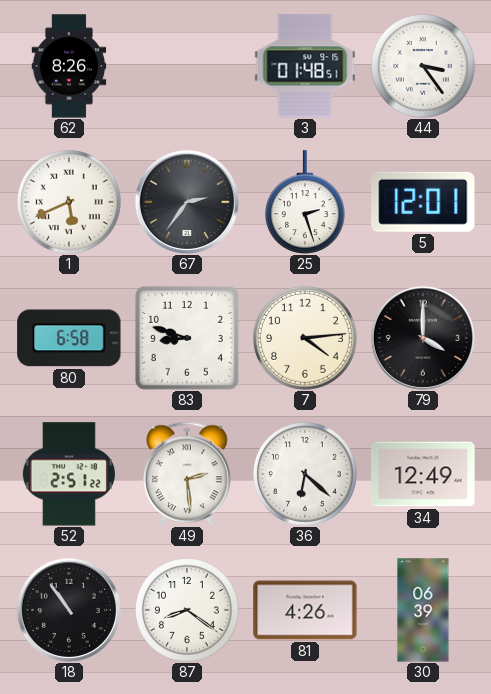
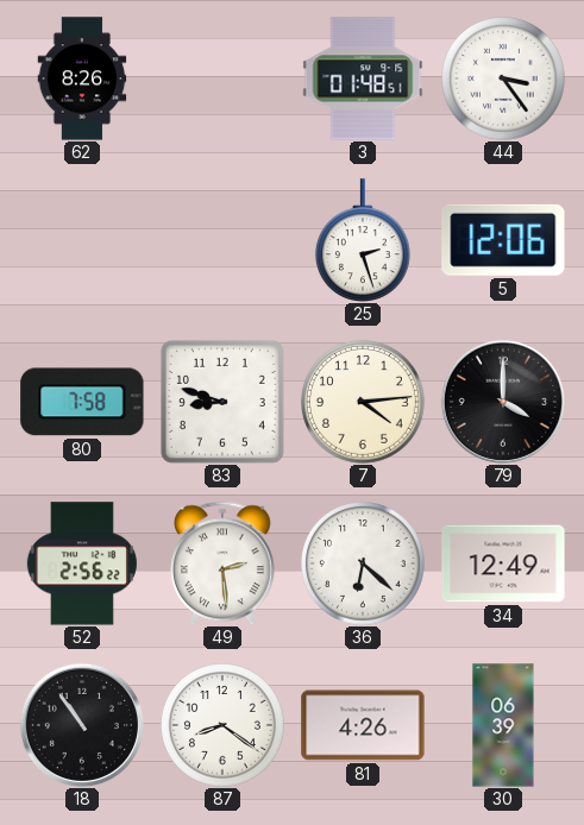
1: 5:41 -> none (70, 203)
67: 2:36 -> none (187, 202)
5: 12:01 -> 12:06 (503, 240)
80: 6:58 -> 7:58 (82, 402)
52: 2:51 -> 2:56 (82, 563)
